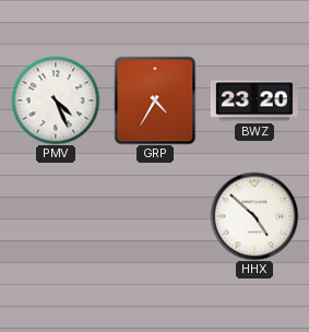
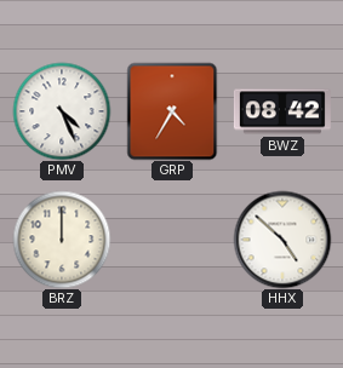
BWZ: 23:20 -> 08:42 (282, 111)
BRZ: none -> 12:00 (62, 240)
